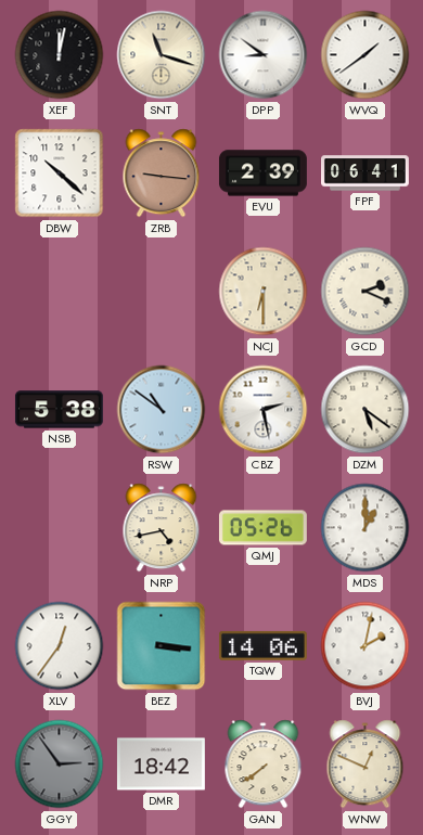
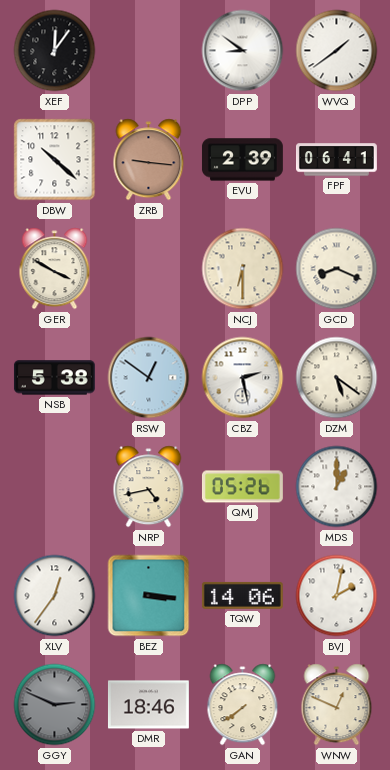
XEF: 12:02 -> 12:06 (55, 51)
SNT: 11:18 -> none (162, 55)
GER: none -> 3:50 (55, 269)
GCD: 2:19 -> 8:19 (337, 269)
RSW: 10:51 -> 12:51 (149, 378)
GGY: 2:54 -> 2:49 (55, 705)
DMR: 18:42 -> 18:46 (148, 705)
